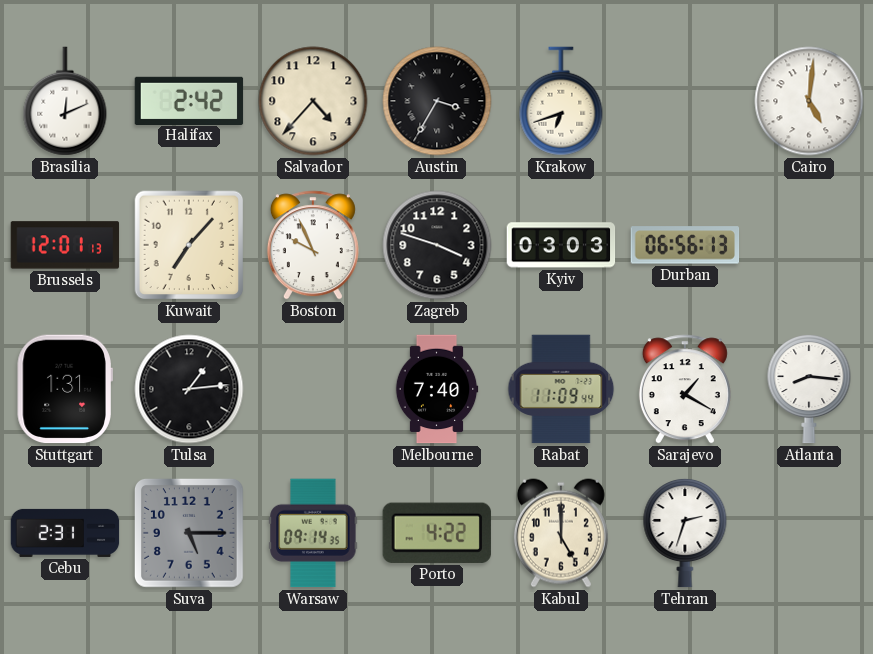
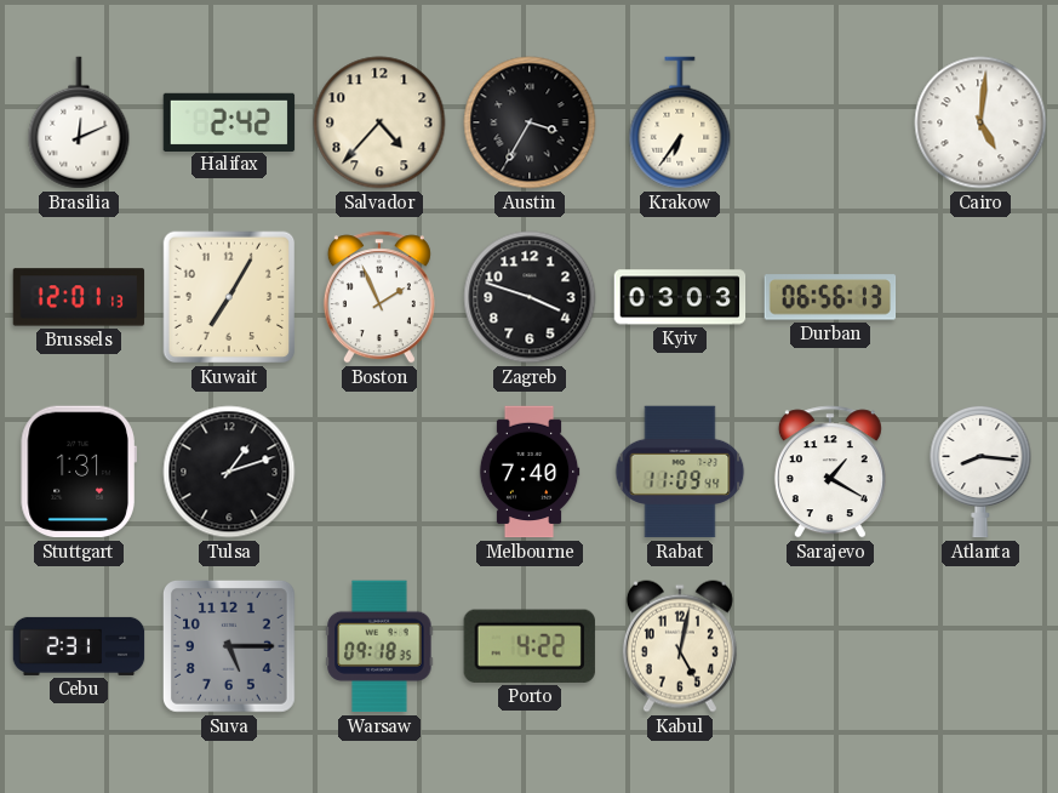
Krakow: 6:42 -> 6:36 (680, 122)
Kuwait: 7:07 -> 7:05 (229, 297)
Boston: 9:56 -> 1:56 (379, 297)
Tulsa: 1:14 -> 1:12 (229, 472)
Warsaw: 09:14 -> 09:18 (379, 646)
Kabul: 5:00 -> 5:02 (680, 646)
Tehran: 2:33 -> none (685, 533)
